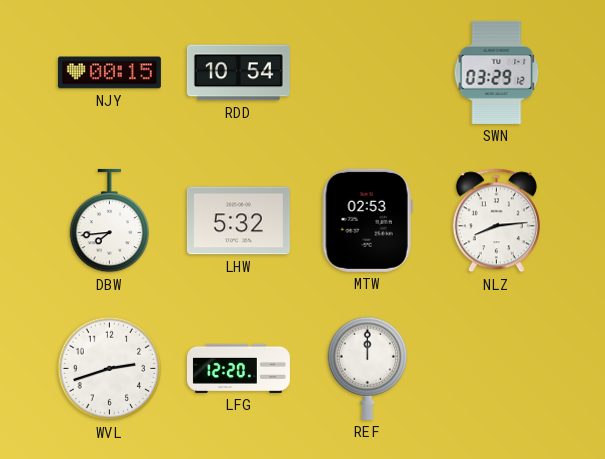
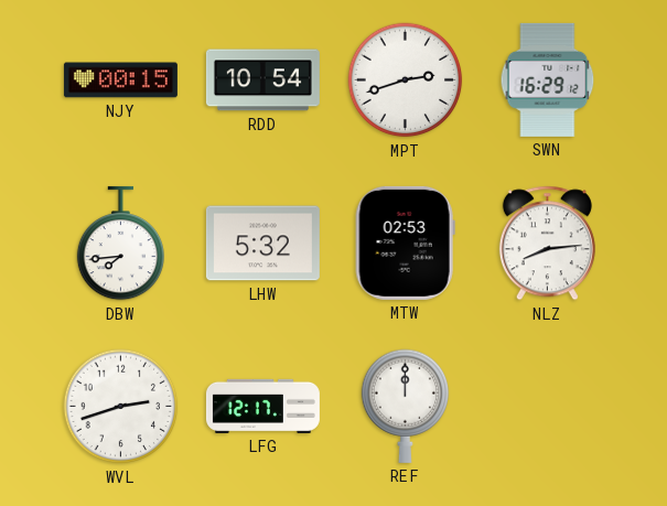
MPT: none -> 2:42 (406, 80)
SWN: 03:29 -> 16:29 (548, 79)
LFG: 12:20 -> 12:17 (262, 406)
